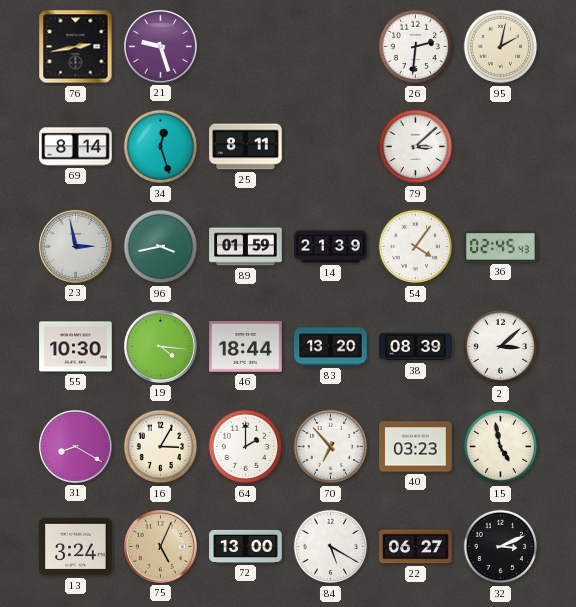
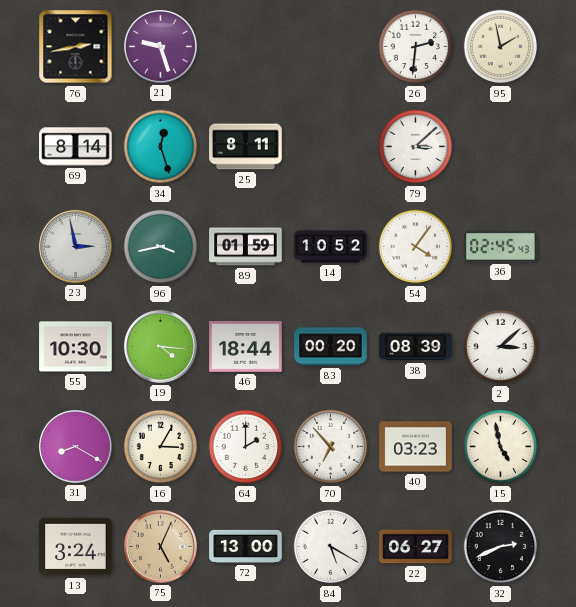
95: 2:02 -> 1:58 (501, 47)
14: 21:39 -> 10:52 (331, 247)
83: 13:20 -> 00:20 (331, 347)
32: 3:11 -> 2:41 (501, 547)
